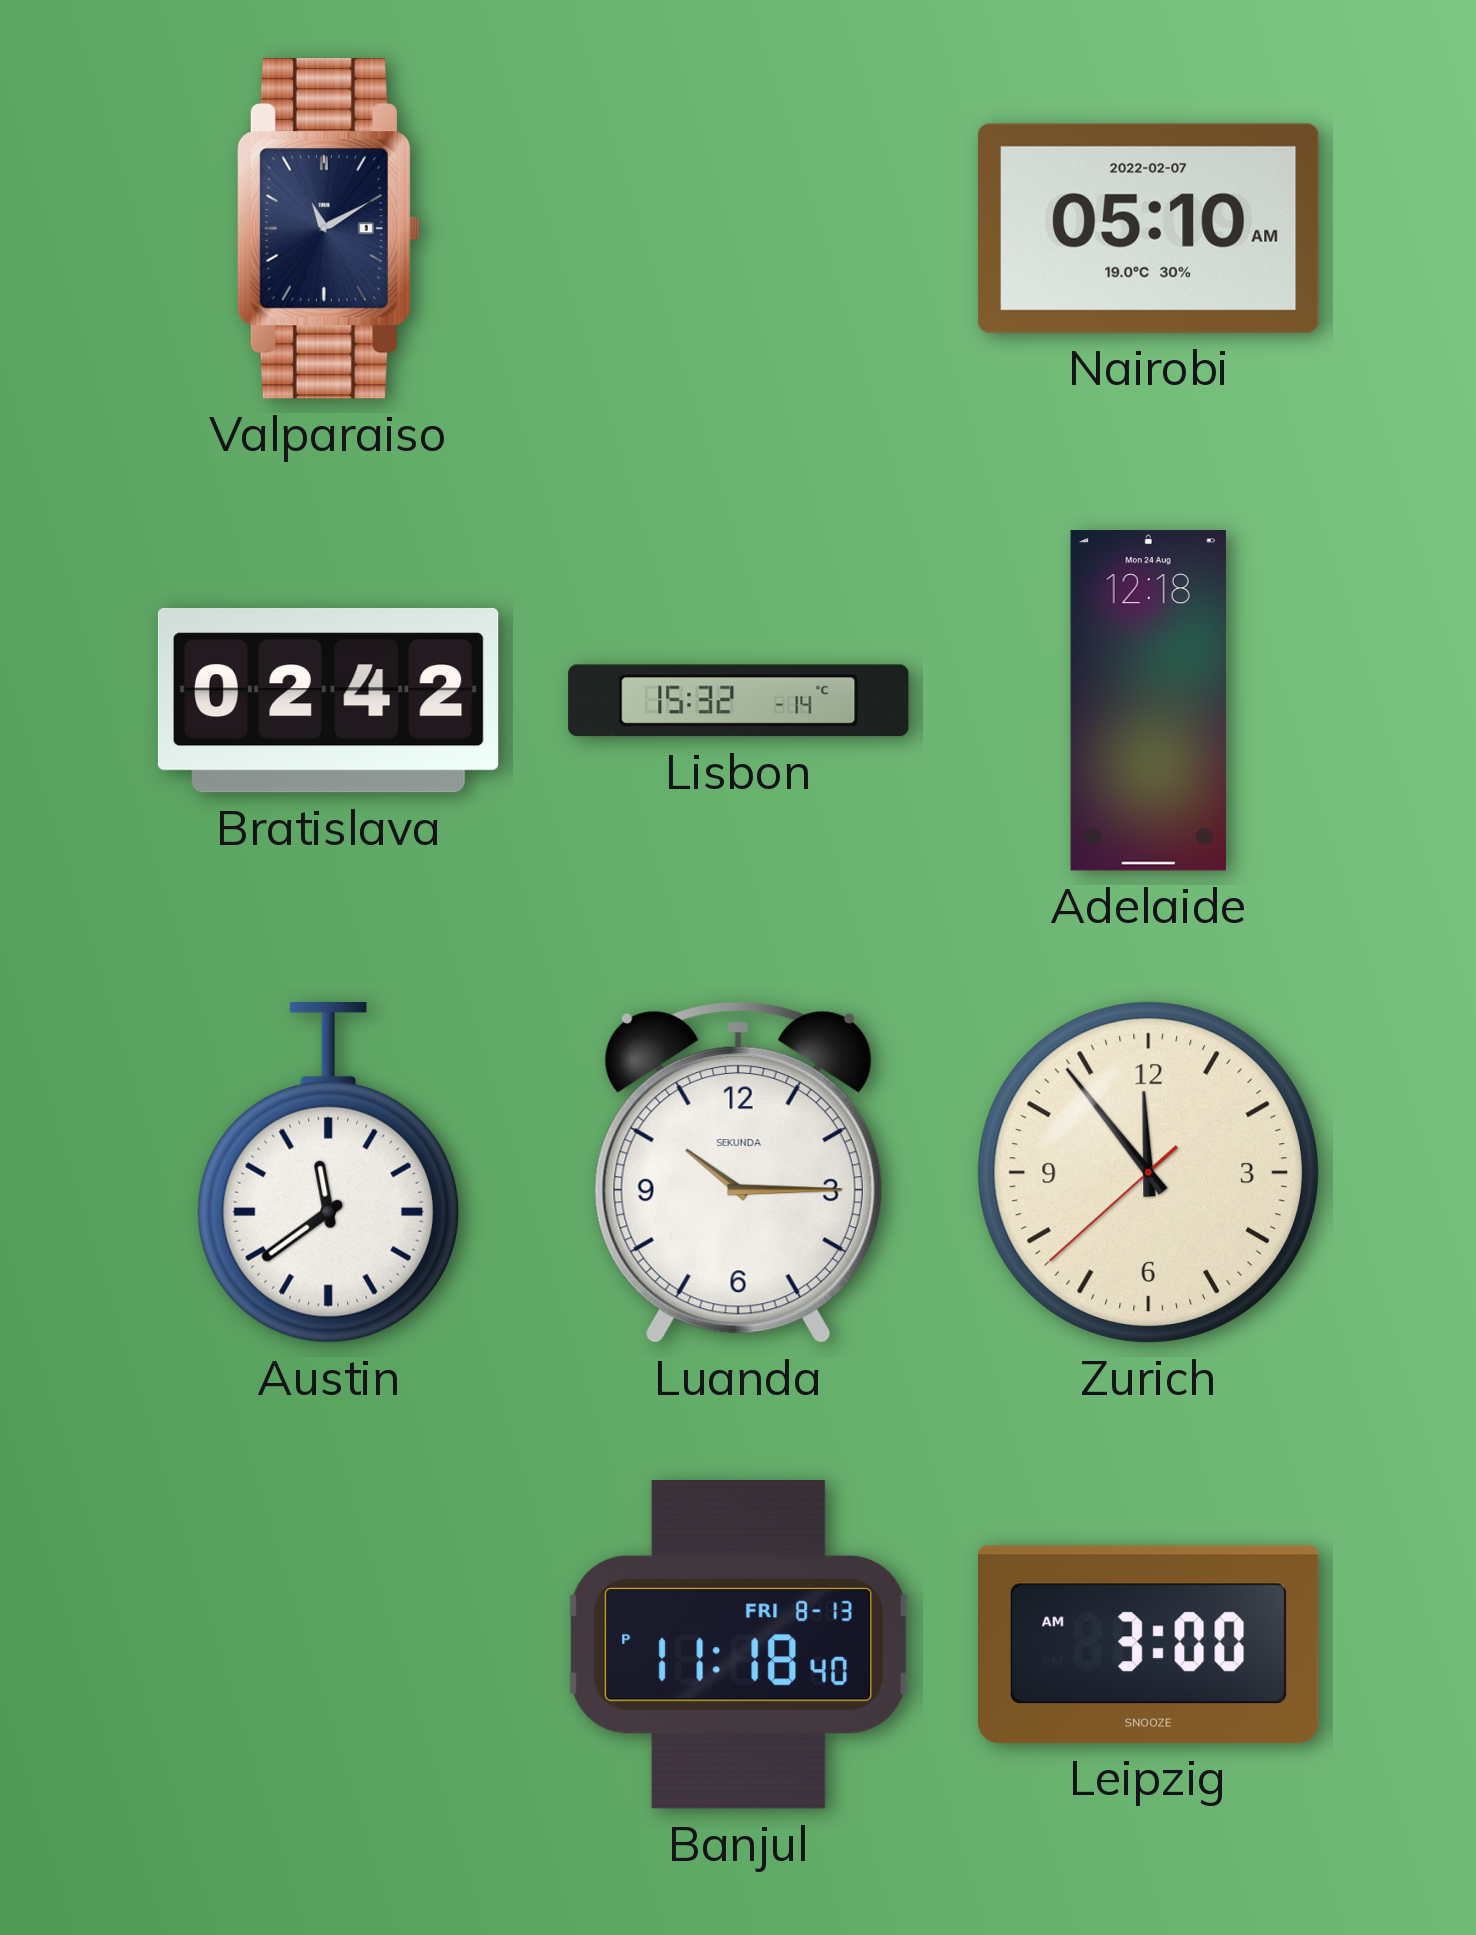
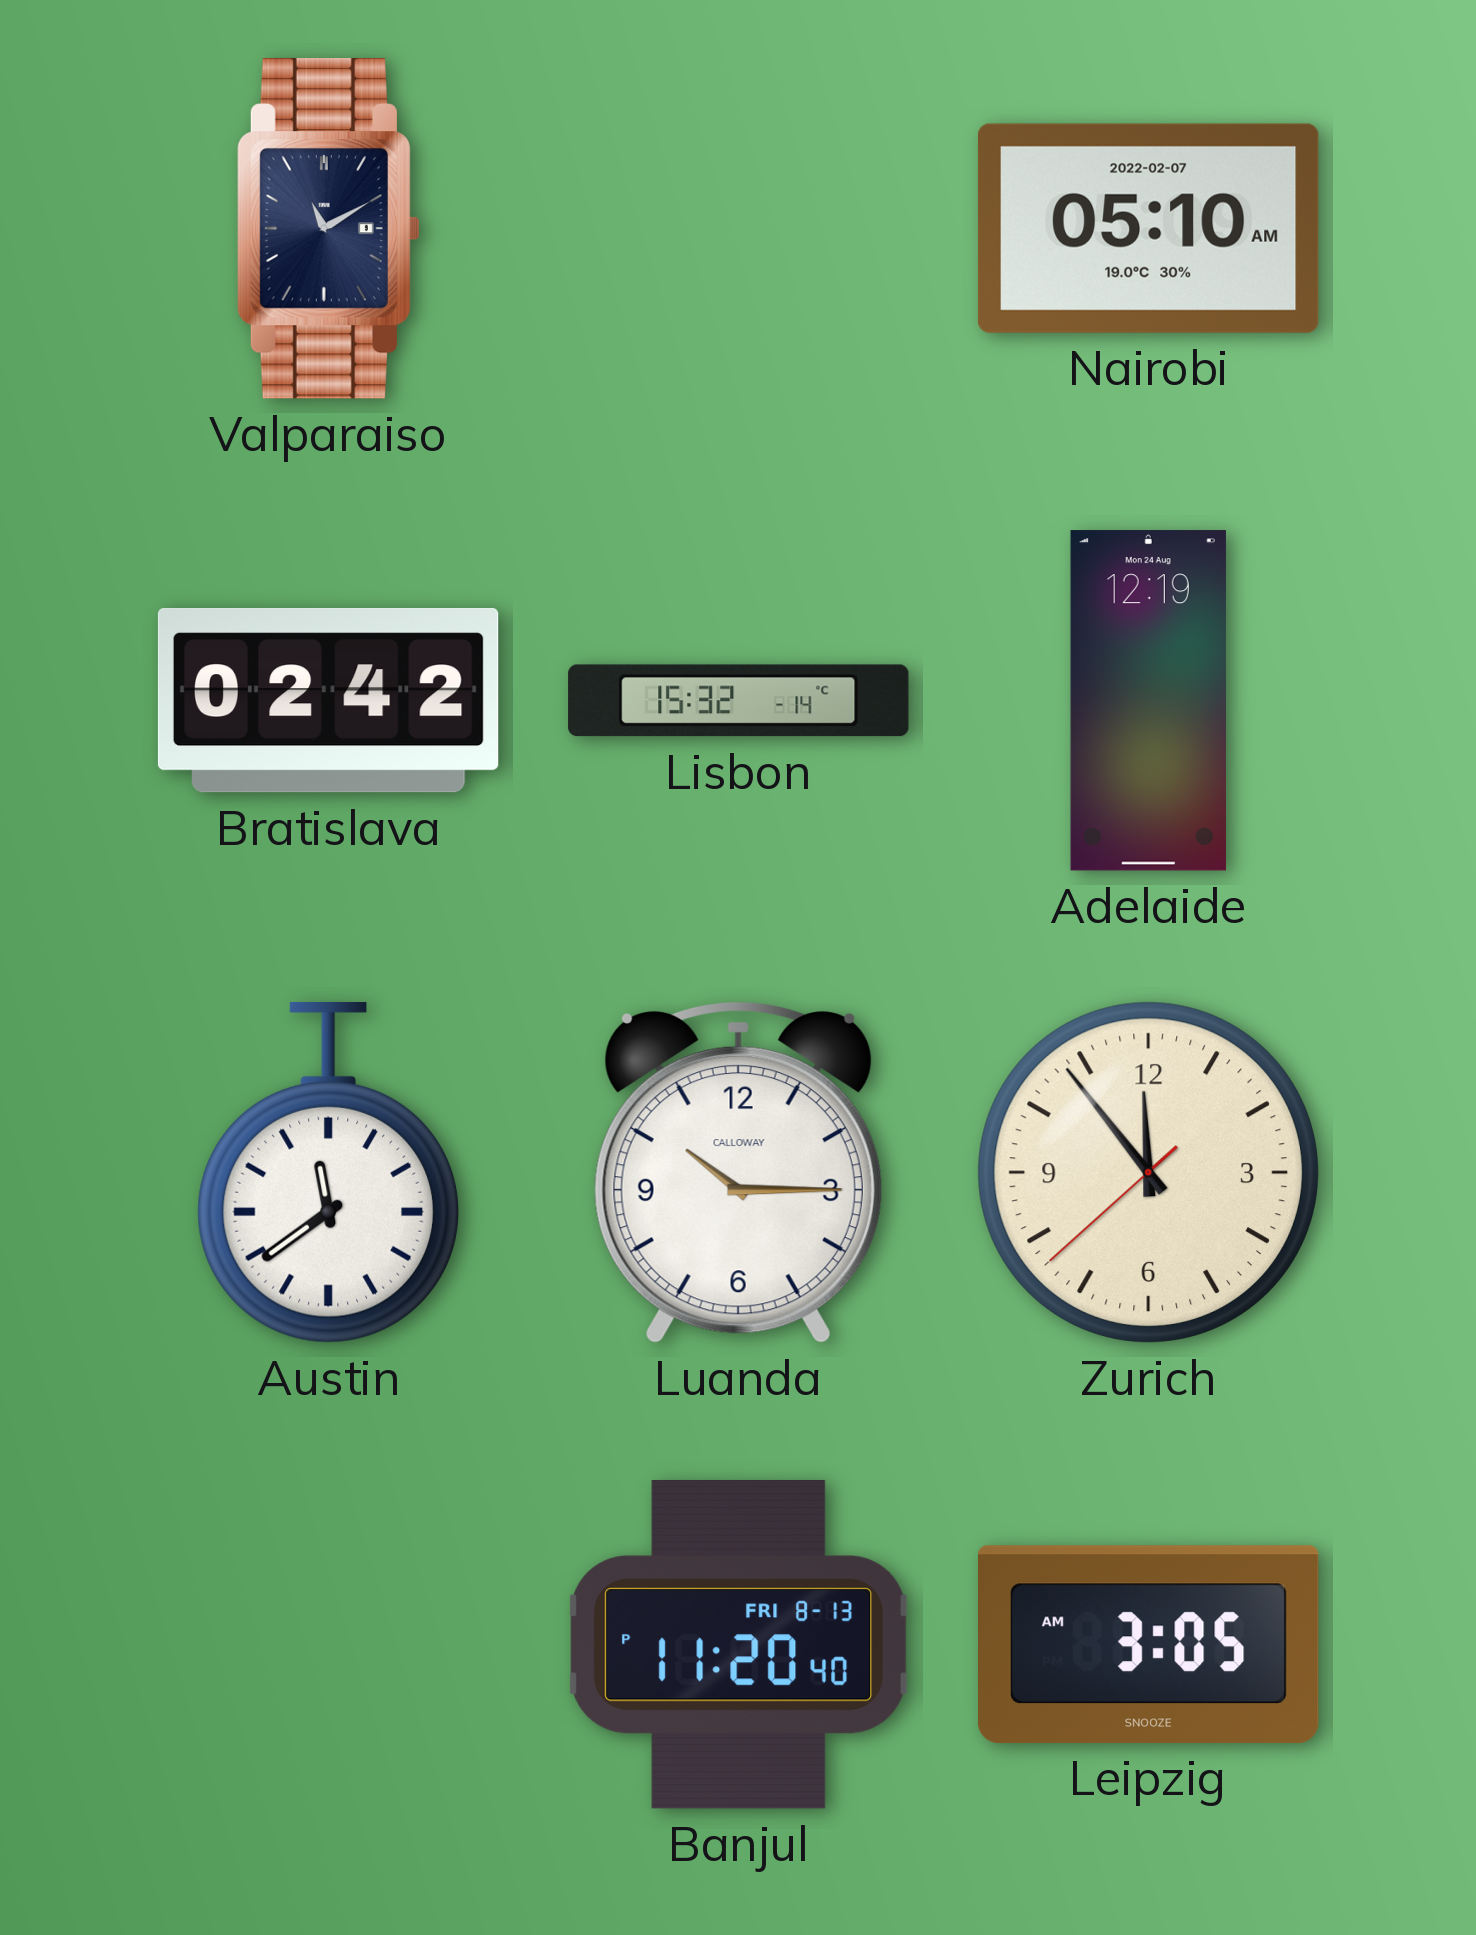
Adelaide: 12:18 -> 12:19 (1148, 701)
Luanda brand: SEKUNDA -> CALLOWAY (738, 1172)
Banjul: 11:18 -> 11:20 (739, 1644)
Leipzig: 3:00 -> 3:05 (1149, 1644)
